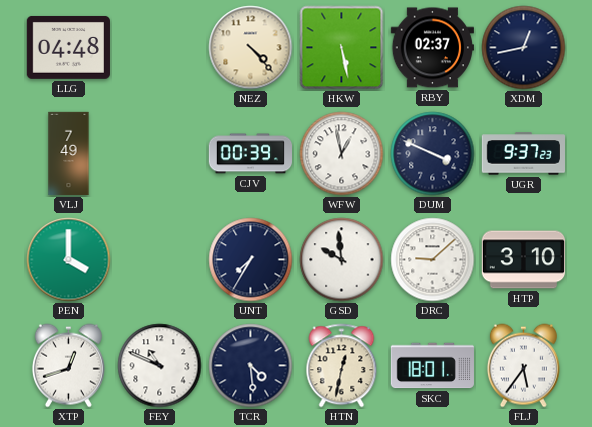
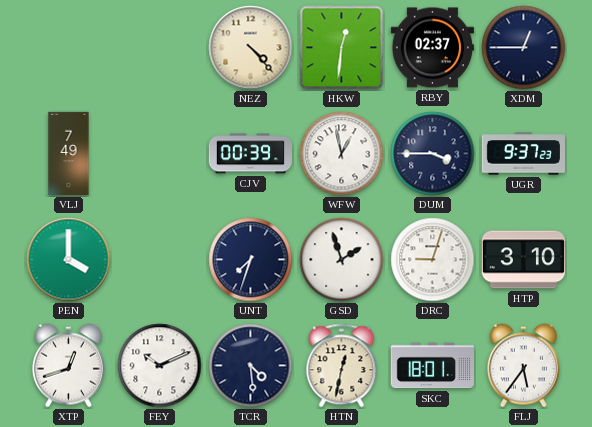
LLG: 04:48 -> none (68, 47)
HKW: 5:28 -> 12:31 (342, 48)
XDM: 12:43 -> 12:45 (524, 48)
DUM: 3:49 -> 3:45 (433, 154)
UNT: 7:35 -> 7:33 (251, 260)
GSD: 9:59 -> 1:57 (342, 260)
DRC: 9:08 -> 9:03 (433, 260)
FEY: 10:49 -> 10:11 (160, 366)
